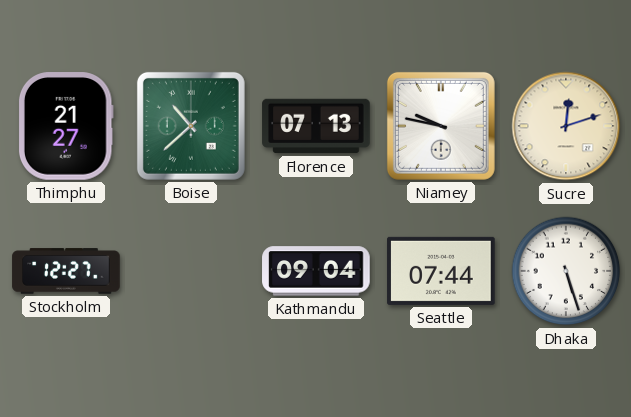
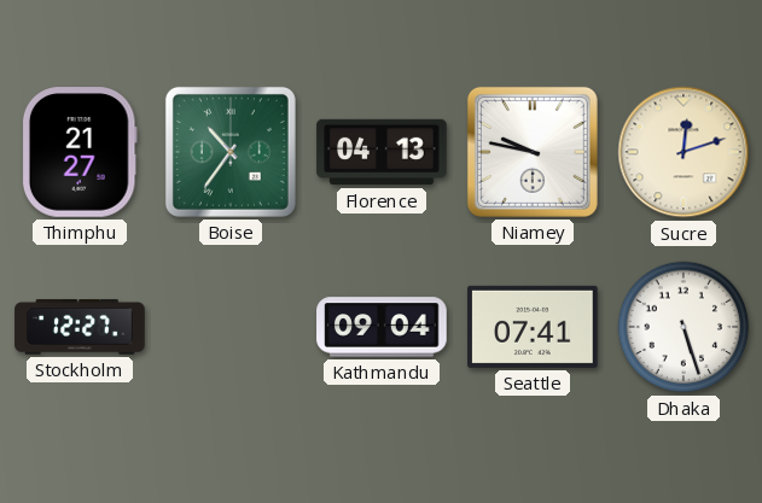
Boise: 10:38 -> 10:36 (231, 152)
Florence: 07:13 -> 04:13 (382, 152)
Seattle: 07:44 -> 07:41 (533, 327)
